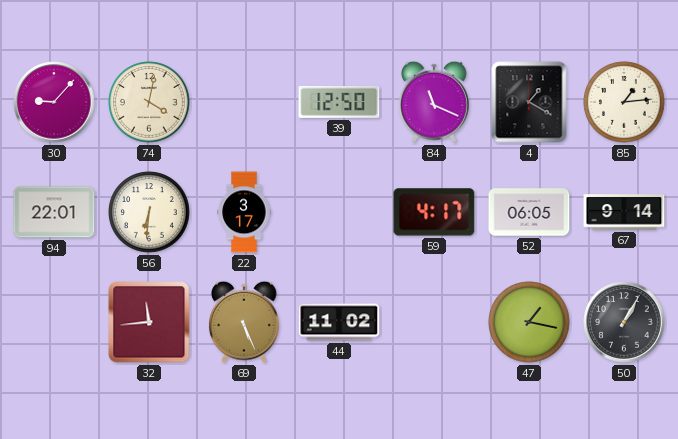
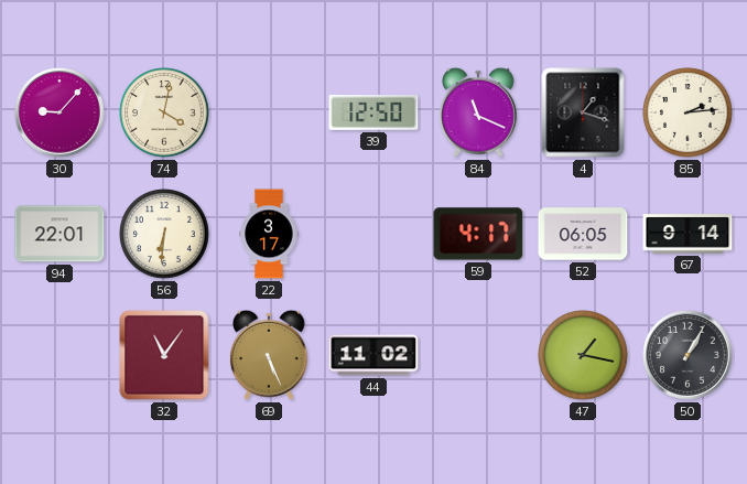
4: 1:20 -> 1:18 (583, 112)
85: 1:14 -> 2:14 (688, 112)
32: 11:44 -> 11:06 (164, 355)
